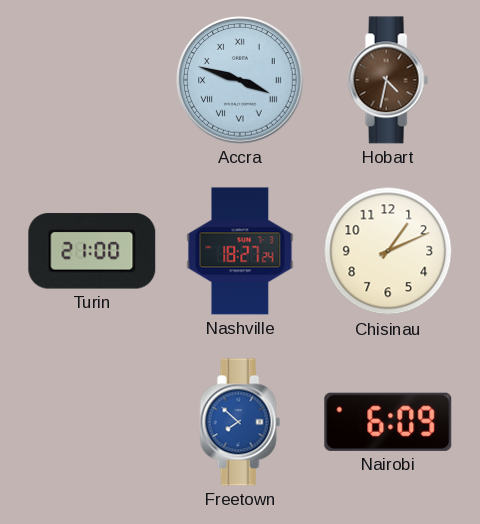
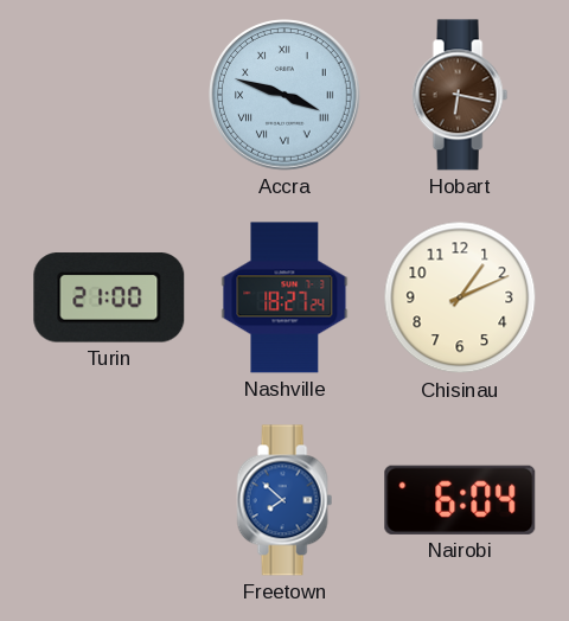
Hobart: 4:32 -> 6:17 (460, 95)
Nairobi: 6:09 -> 6:04 (460, 500)
